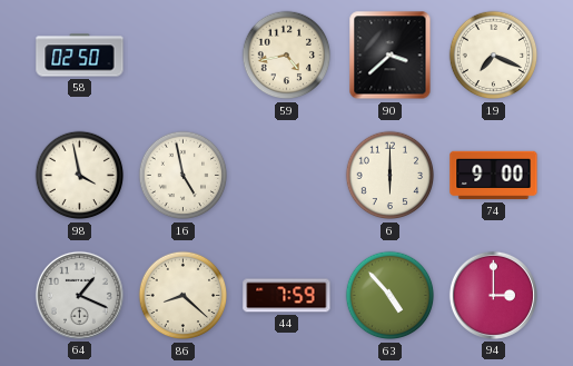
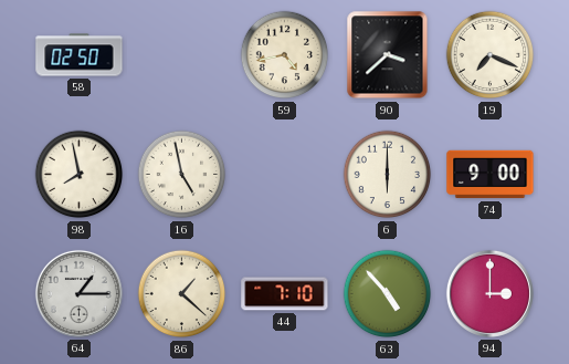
98: 3:58 -> 7:58 (80, 175)
64: 1:19 -> 1:15 (78, 293)
86: 8:22 -> 1:22 (182, 294)
44: 7:59 -> 7:10 (285, 294)
